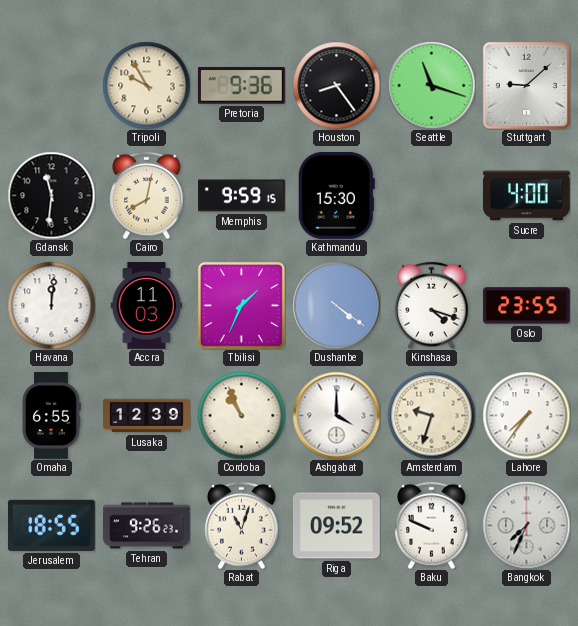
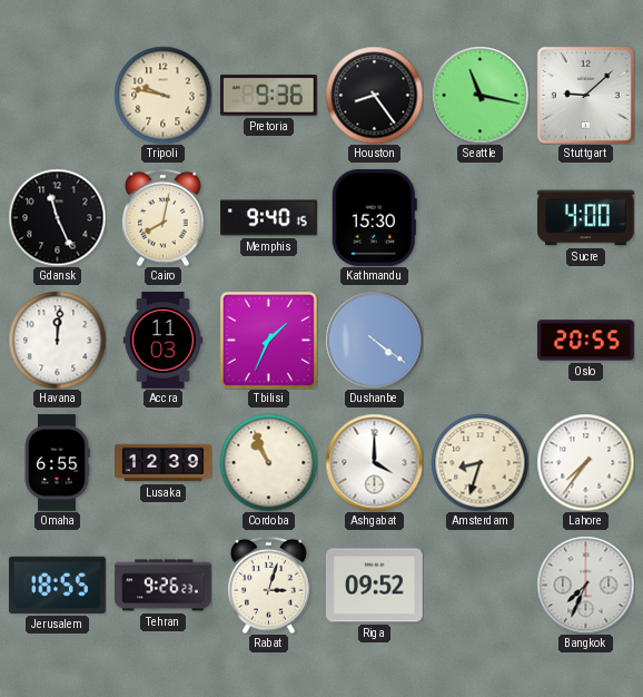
Tripoli: 9:55 -> 9:47 (162, 95)
Seattle: 11:18 -> 11:17 (479, 95)
Gdansk: 11:31 -> 11:26 (57, 217)
Memphis: 9:59 -> 9:40 (269, 218)
Kinshasa: 4:18 -> none (432, 305)
Oslo: 23:55 -> 20:55 (585, 341)
Amsterdam: 9:33 -> 8:33 (479, 462)
Rabat: 11:03 -> 3:03 (269, 585)
Baku: 9:49 -> none (432, 525)
